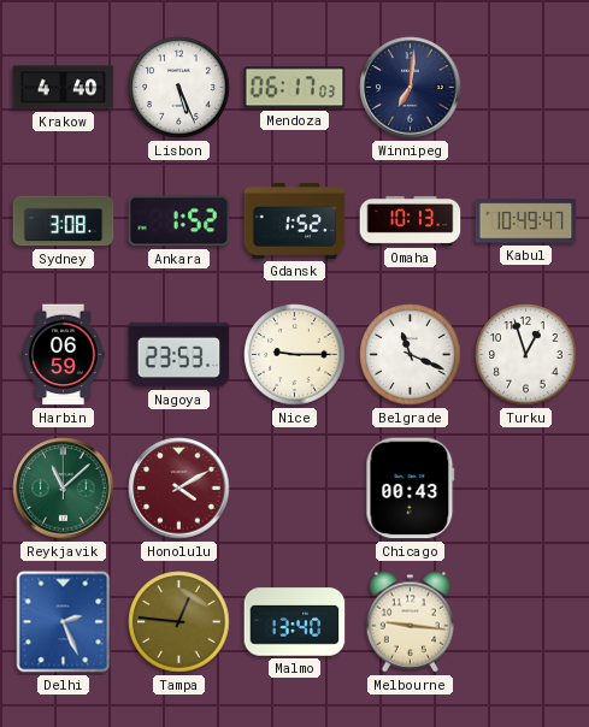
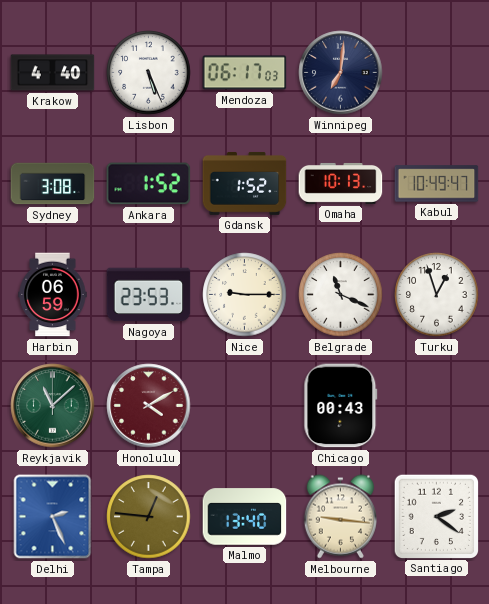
Santiago: none -> 2:21 (436, 516)
